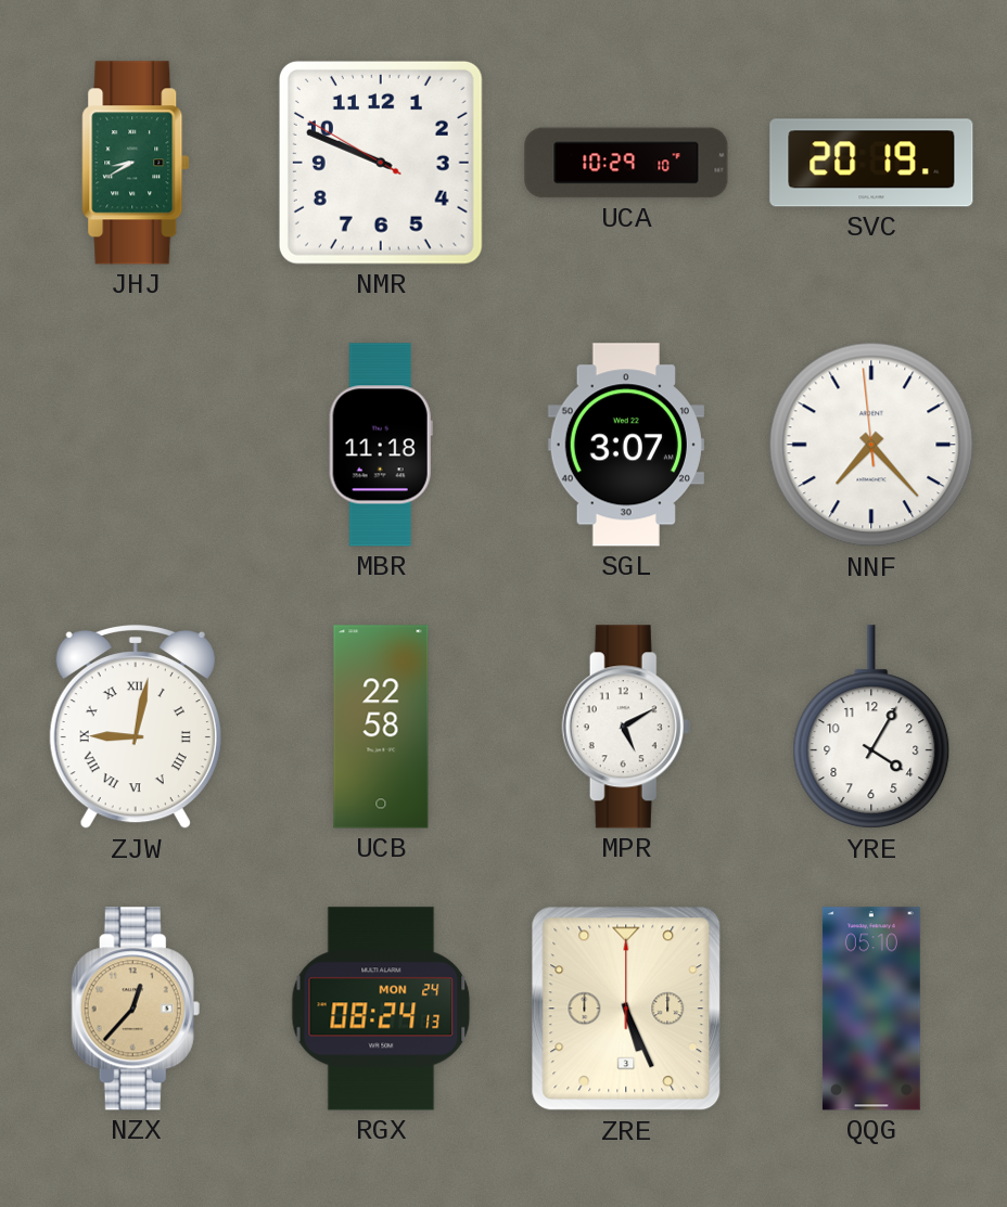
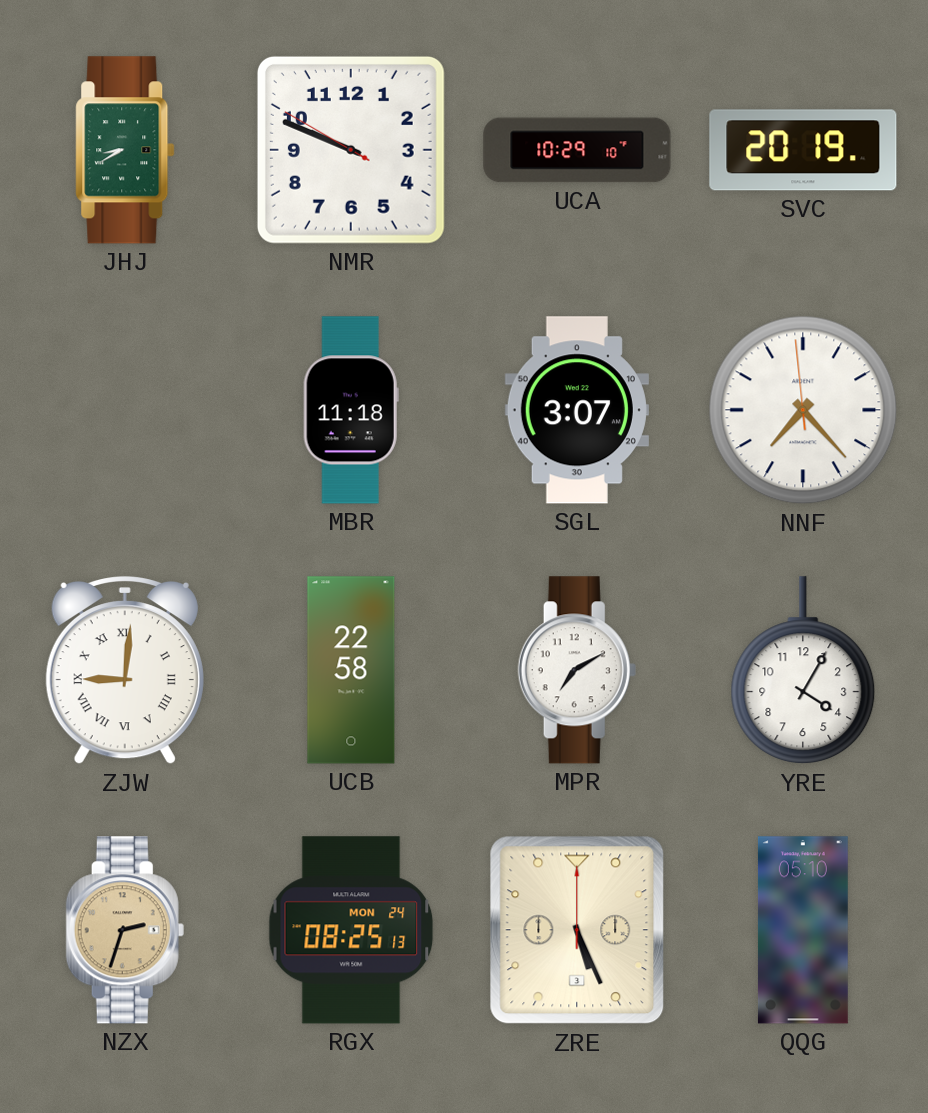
ZJW: 9:02 -> 9:01 (125, 670)
MPR: 5:10 -> 7:10 (577, 670)
NZX: 12:37 -> 2:33 (125, 930)
RGX: 08:24 -> 08:25 (351, 930)
